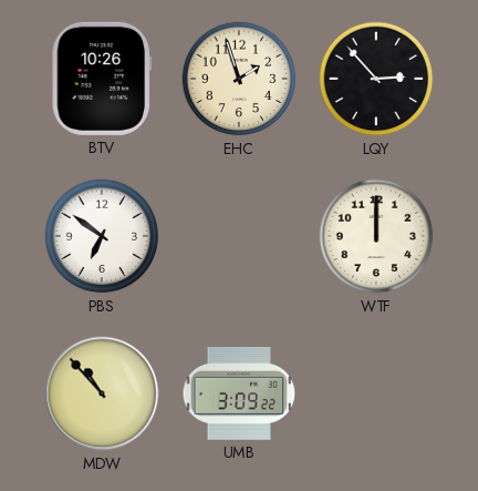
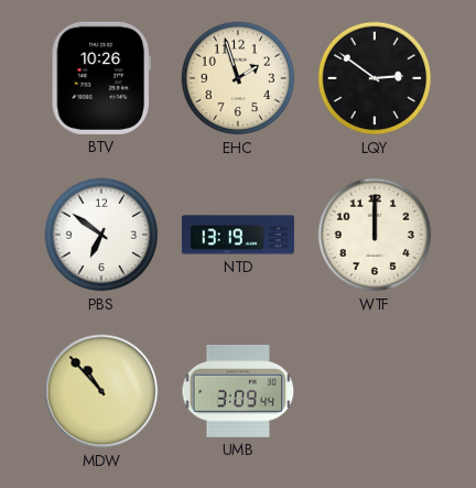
LQY: 2:53 -> 2:51 (375, 78)
NTD: none -> 13:19 (238, 235)
UMB: 3:09:22 -> 3:09:44 (238, 391)
